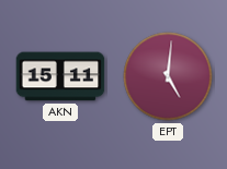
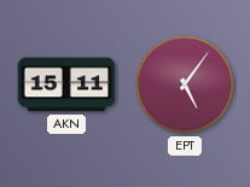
EPT: 5:01 -> 5:06 (185, 84)
